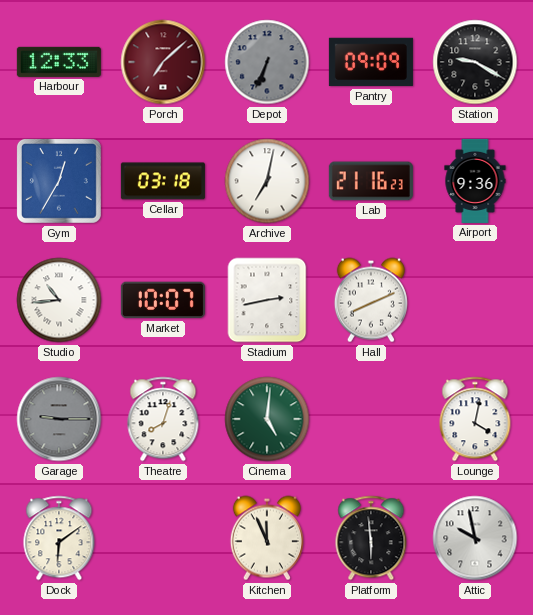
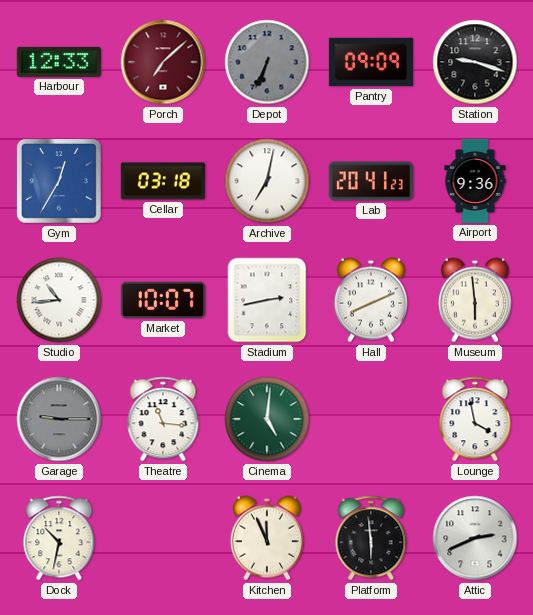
Station: 9:20 -> 9:18 (475, 62)
Lab: 21:16 -> 20:41 (371, 181)
Museum: none -> 5:59 (475, 300)
Theatre: 8:03 -> 11:16 (163, 419)
Lounge: 4:02 -> 3:58 (475, 419)
Dock: 6:09 -> 10:32 (59, 538)
Attic: 9:58 -> 2:41 (475, 538)
